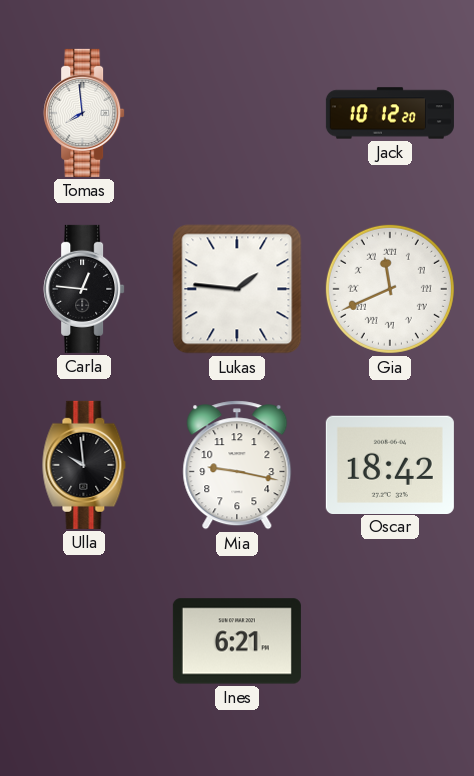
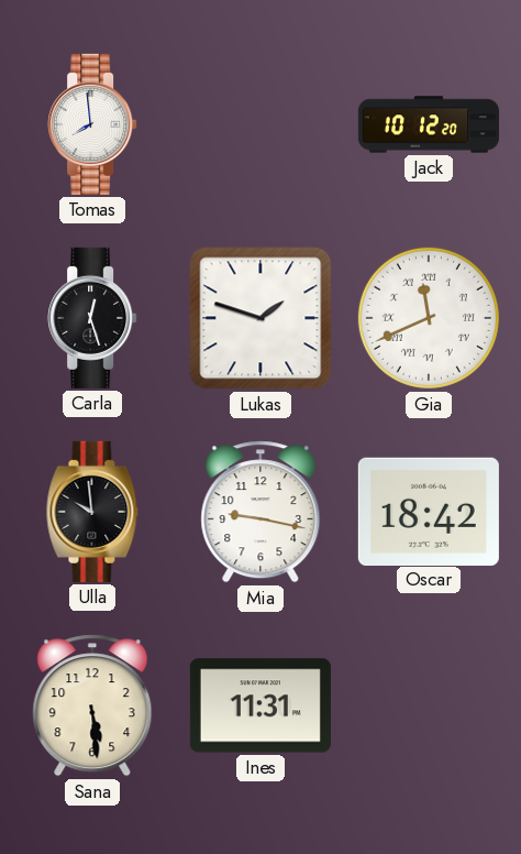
Carla: 12:46 -> 12:27 (92, 318)
Lukas: 1:46 -> 1:48 (260, 318)
Sana: none -> 5:29 (92, 705)
Ines: 6:21 -> 11:31 (260, 705)
